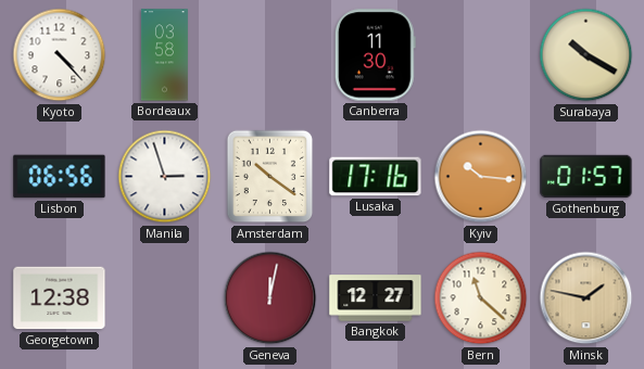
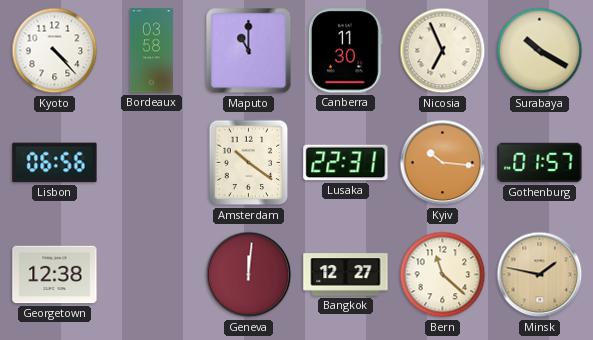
Maputo: none -> 11:00 (249, 51)
Nicosia: none -> 6:56 (443, 51)
Manila: 2:57 -> none (165, 177)
Lusaka: 17:16 -> 22:31 (346, 163)
Geneva: 12:02 -> 12:01 (249, 275)
